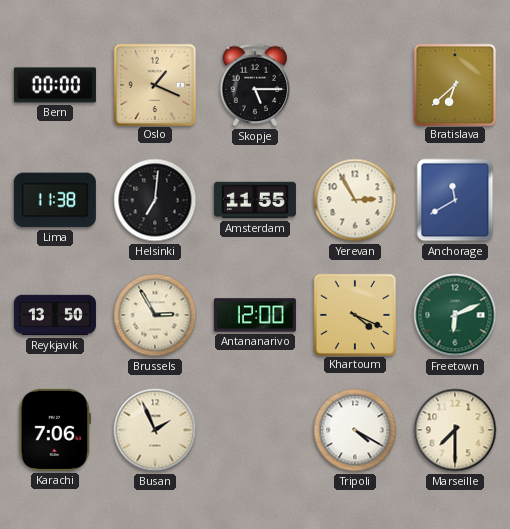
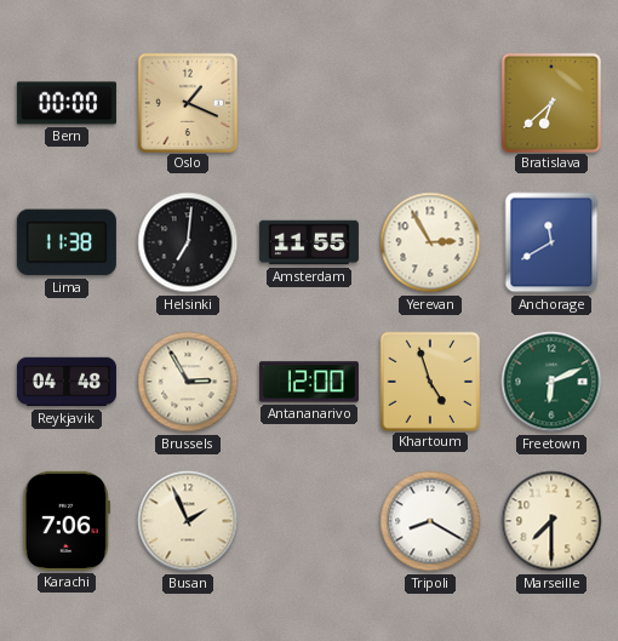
Skopje: 5:15 -> none (255, 85)
Reykjavik: 13:50 -> 04:48 (67, 382)
Khartoum: 4:19 -> 4:57 (429, 380)
Tripoli: 4:20 -> 8:20 (430, 521)
